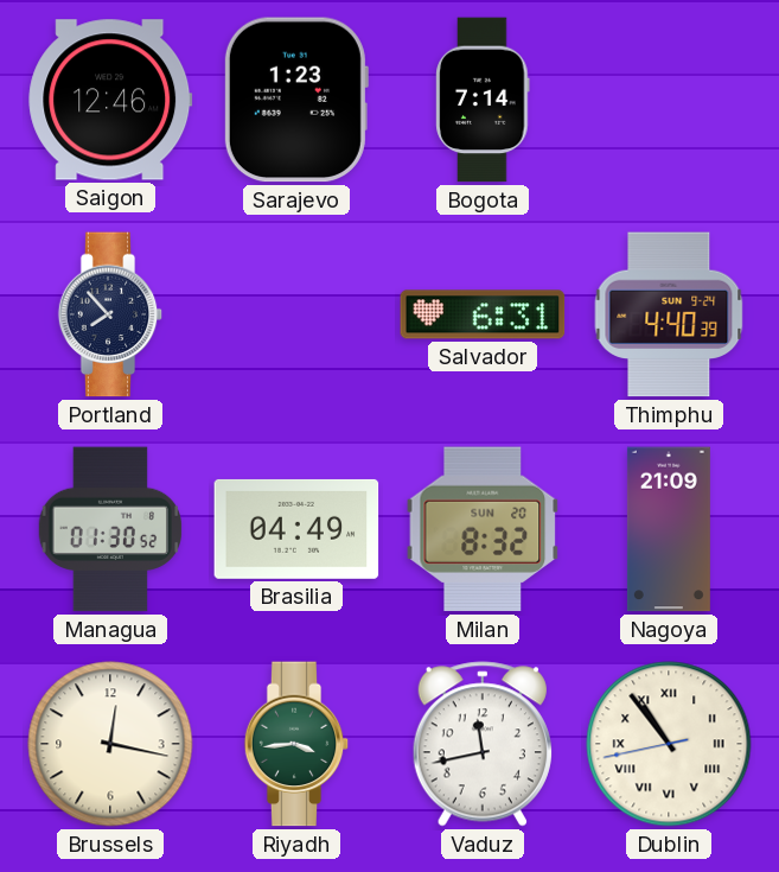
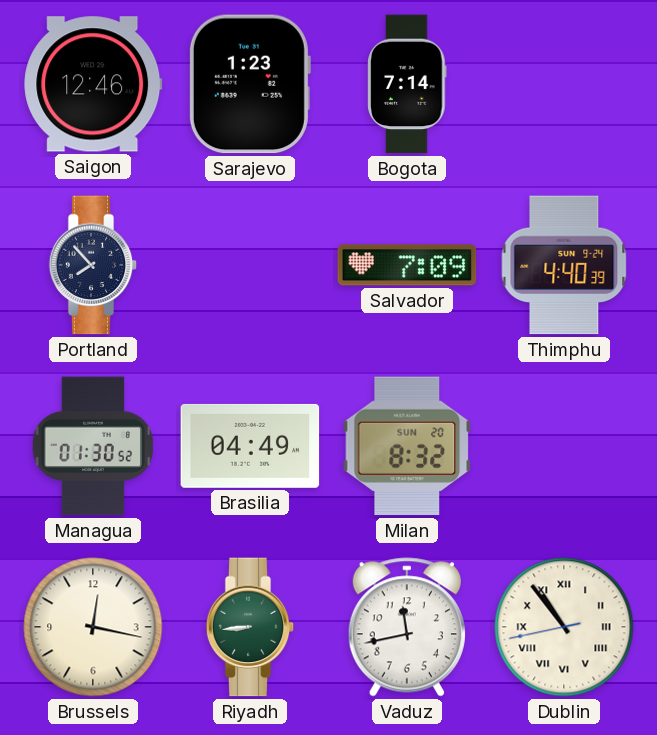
Salvador: 6:31 -> 7:09 (407, 265)
Nagoya: 21:09 -> none (669, 529)
Riyadh: 3:44 -> 8:44 (250, 627)
